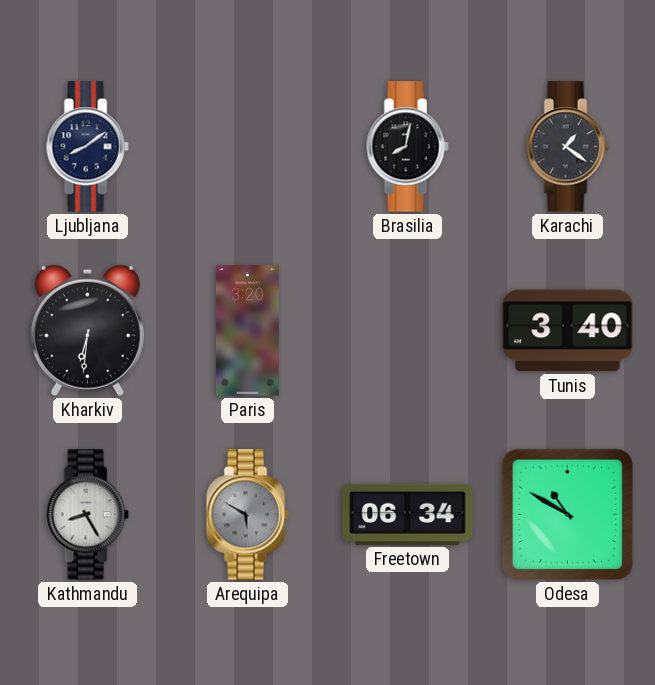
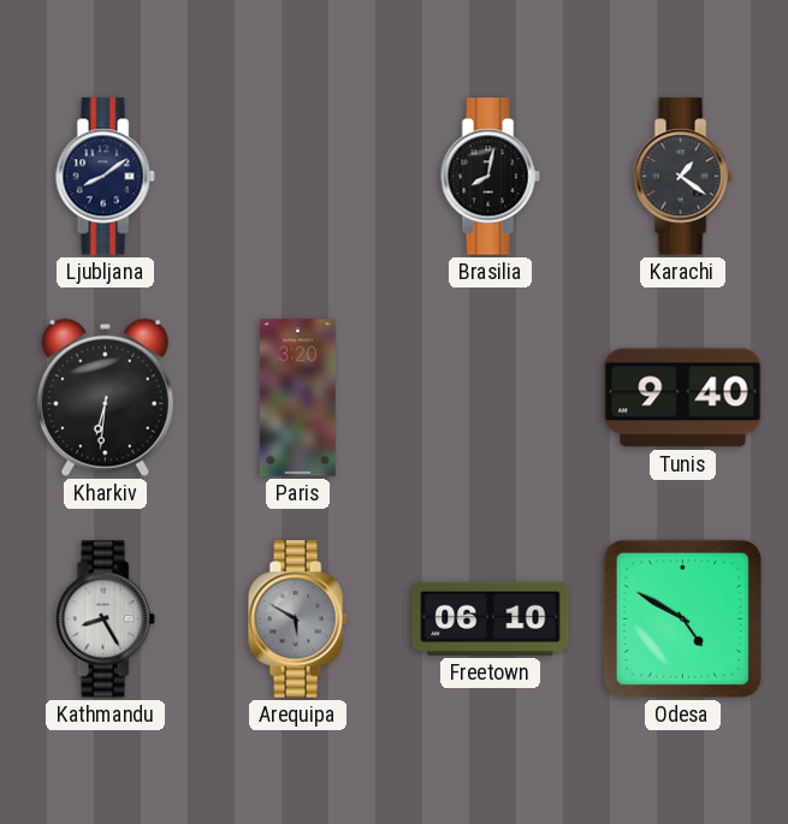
Tunis: 3:40 -> 9:40 (683, 398)
Freetown: 06:34 -> 06:10 (491, 618)
Odesa: 10:50 -> 4:50 (682, 618)
